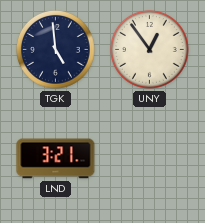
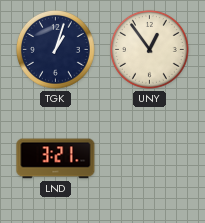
TGK: 4:59 -> 1:03 (55, 49)
